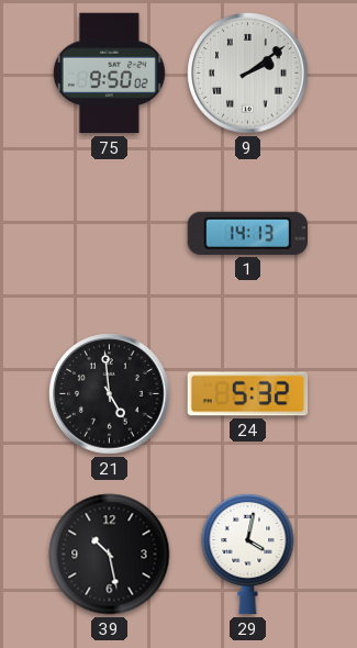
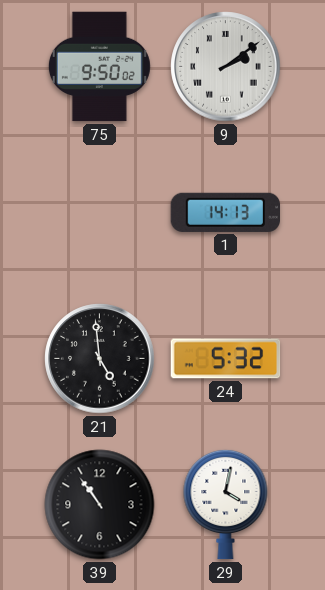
39: 10:28 -> 10:54 (100, 505)
